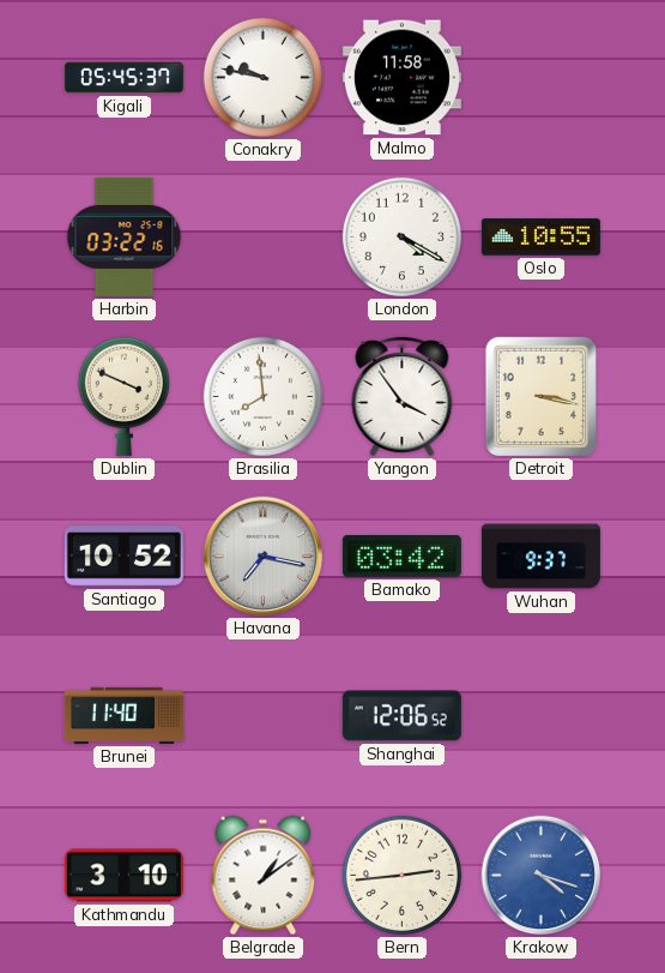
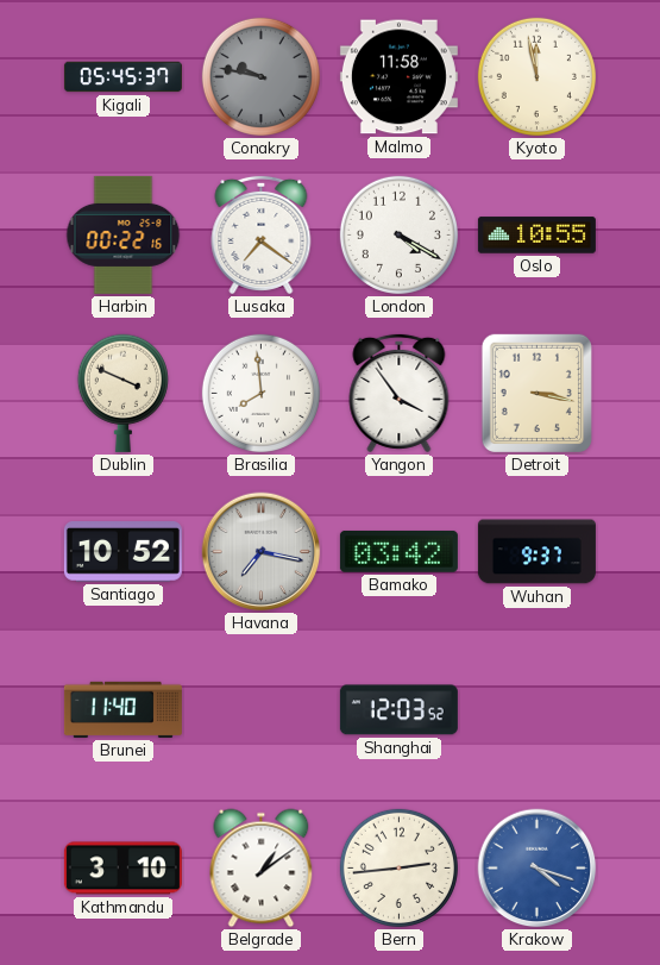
Conakry dial: white -> grey (260, 76)
Kyoto: none -> 11:58 (536, 76)
Harbin: 03:22 -> 00:22 (124, 234)
Lusaka: none -> 7:21 (262, 234)
Shanghai: 12:06 -> 12:03 (398, 710)
